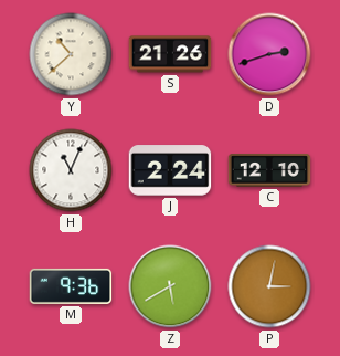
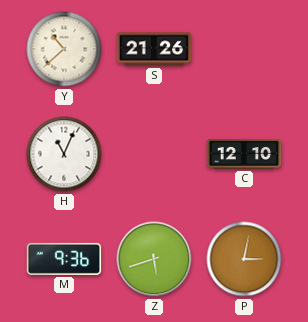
D: 2:42 -> none (269, 54)
J: 2:24 -> none (170, 170)
Z: 5:40 -> 5:42 (154, 259)
